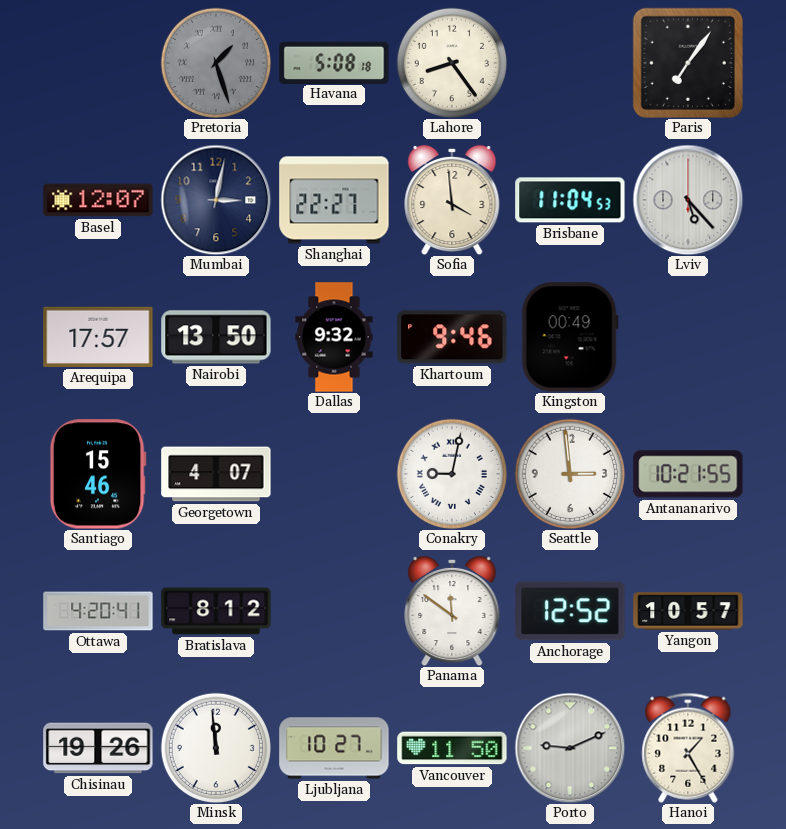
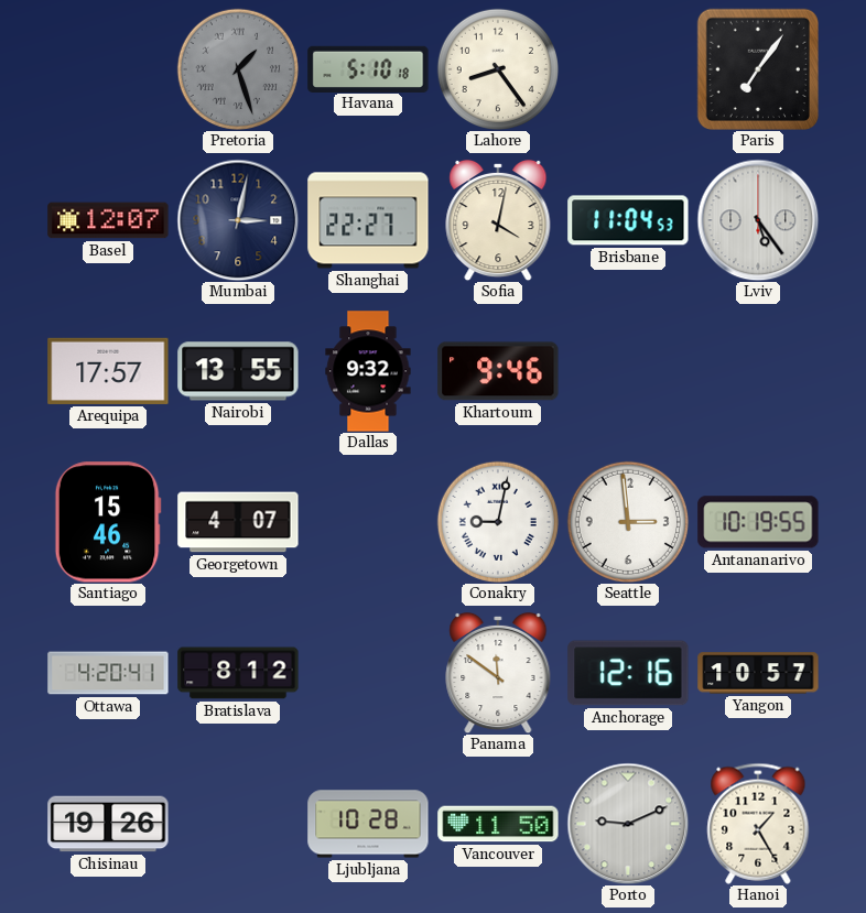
Havana: 5:08 -> 5:10 (368, 68)
Sofia: 3:59 -> 4:02 (498, 220)
Lviv: 5:23 -> 5:24 (758, 220)
Nairobi: 13:50 -> 13:55 (238, 371)
Kingston: 00:49 -> none (570, 337)
Antananarivo: 10:21 -> 10:19 (758, 522)
Anchorage: 12:52 -> 12:16 (628, 673)
Minsk: 11:59 -> none (215, 747)
Ljubljana: 10:27 -> 10:28 (368, 824)
